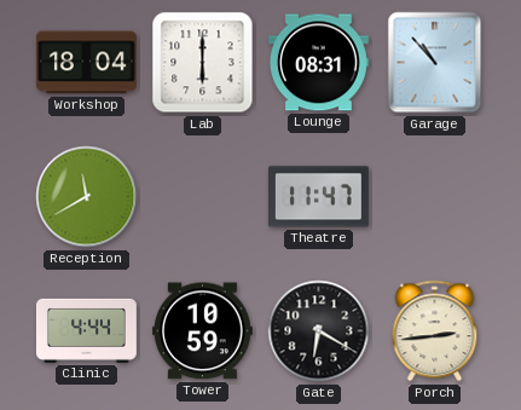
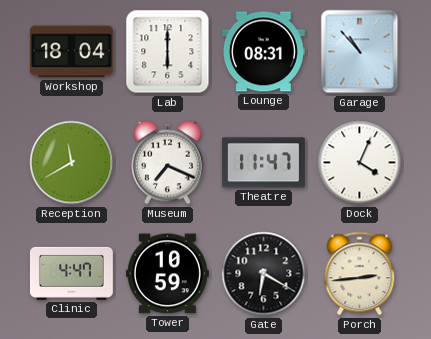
Museum: none -> 7:19 (168, 163)
Dock: none -> 4:04 (360, 163)
Clinic: 4:44 -> 4:47 (71, 273)
